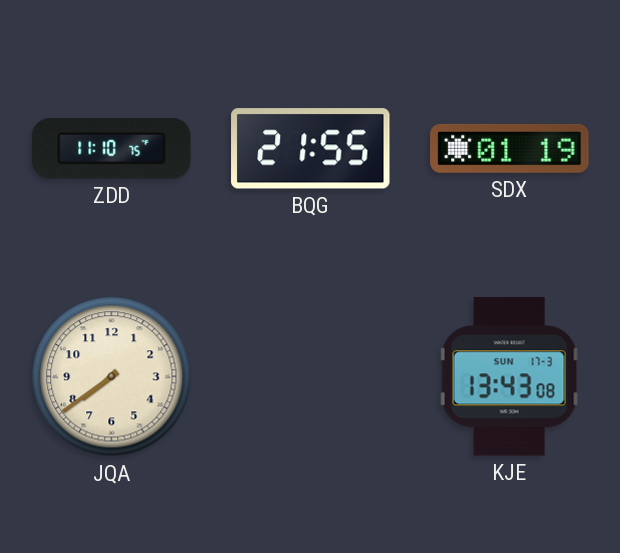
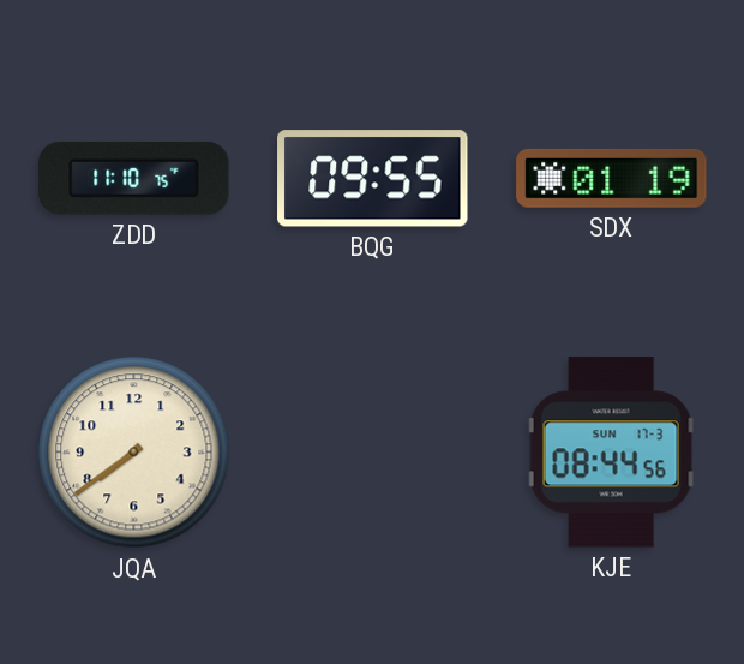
BQG: 21:55 -> 09:55 (373, 179)
KJE: 13:43 -> 08:44 (612, 453)
